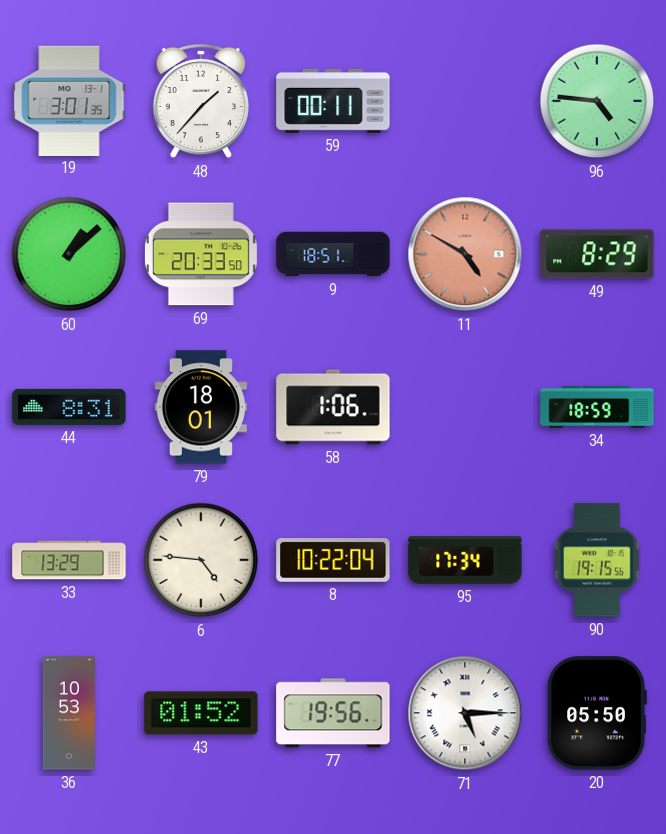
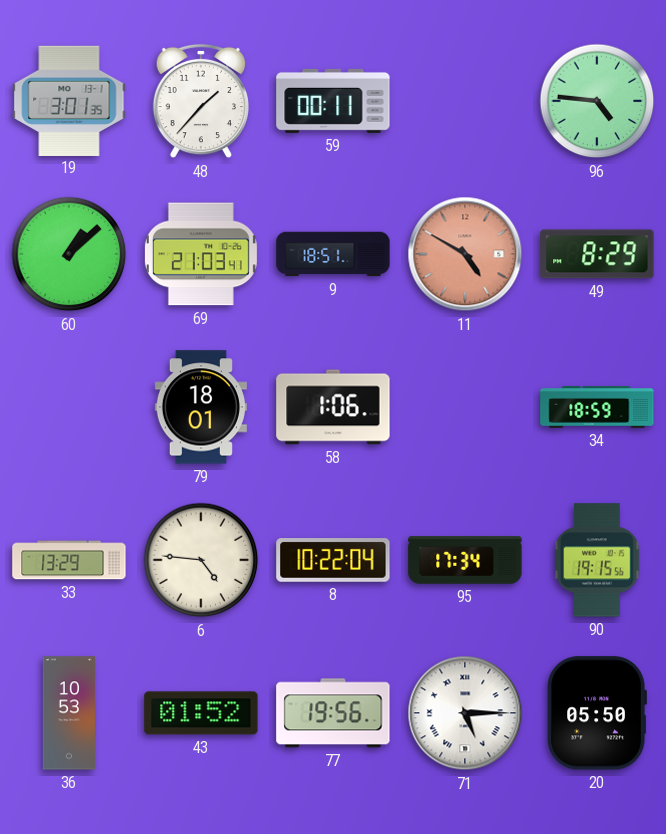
69: 20:33 -> 21:03 (201, 254)
44: 8:31 -> none (69, 407)
